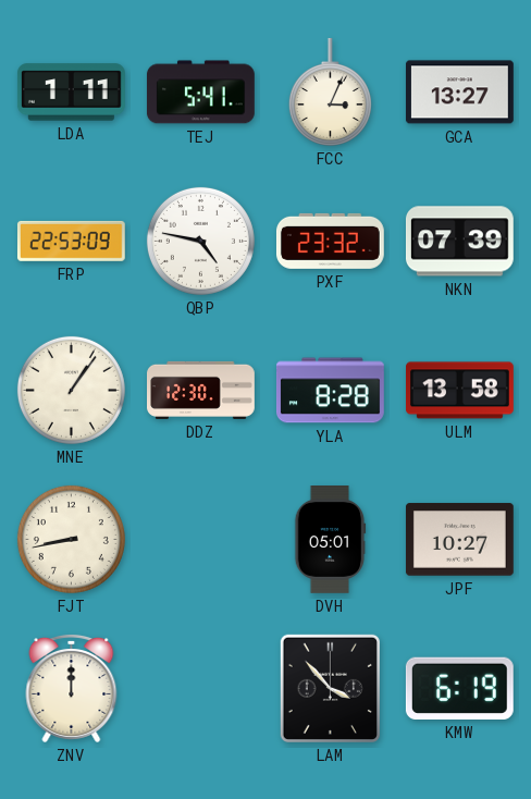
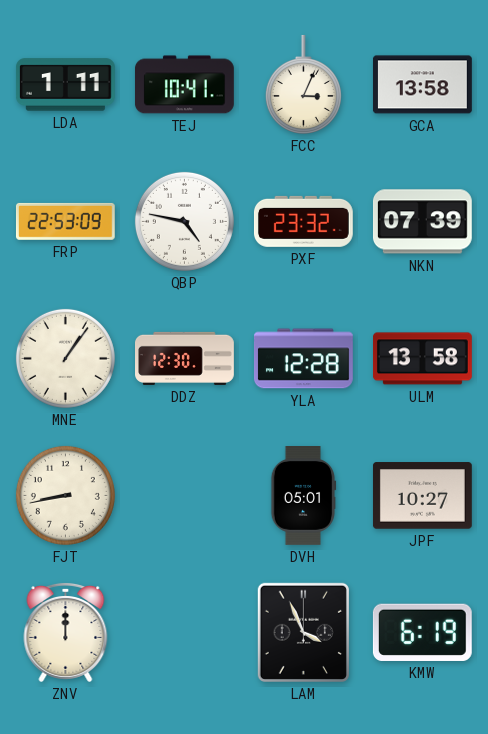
TEJ: 5:41 -> 10:41 (185, 85)
GCA: 13:27 -> 13:58 (422, 85)
YLA: 8:28 -> 12:28 (303, 359)
LAM: 3:53 -> 3:56 (303, 632)
